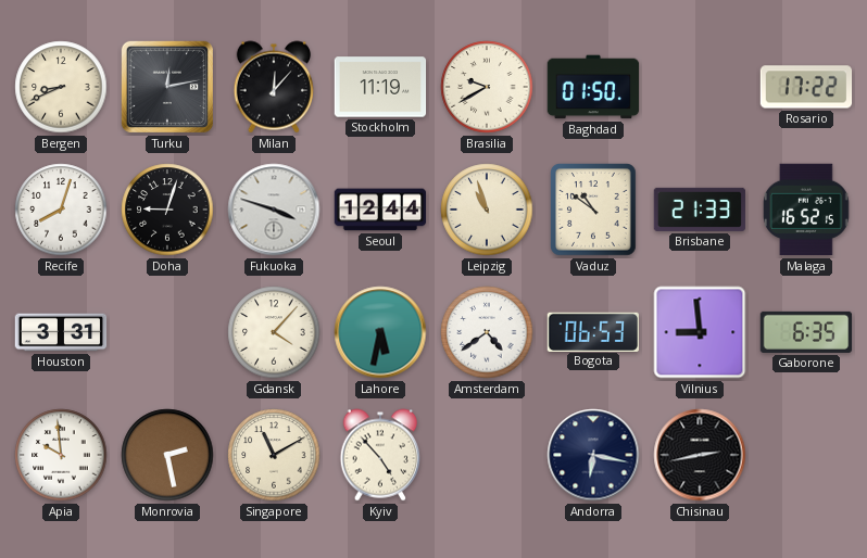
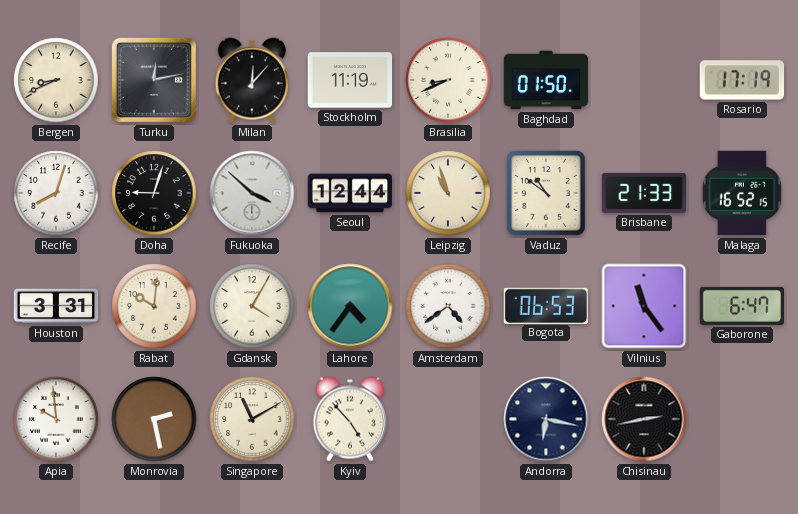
Brasilia: 9:40 -> 8:41 (448, 80)
Rosario: 17:22 -> 17:19 (742, 80)
Fukuoka: 3:48 -> 3:52 (252, 193)
Rabat: none -> 10:01 (154, 306)
Gdansk: 4:07 -> 4:05 (252, 306)
Lahore: 5:32 -> 4:36 (350, 306)
Vilnius: 8:59 -> 11:24 (644, 306)
Gaborone: 6:35 -> 6:47 (742, 306)
